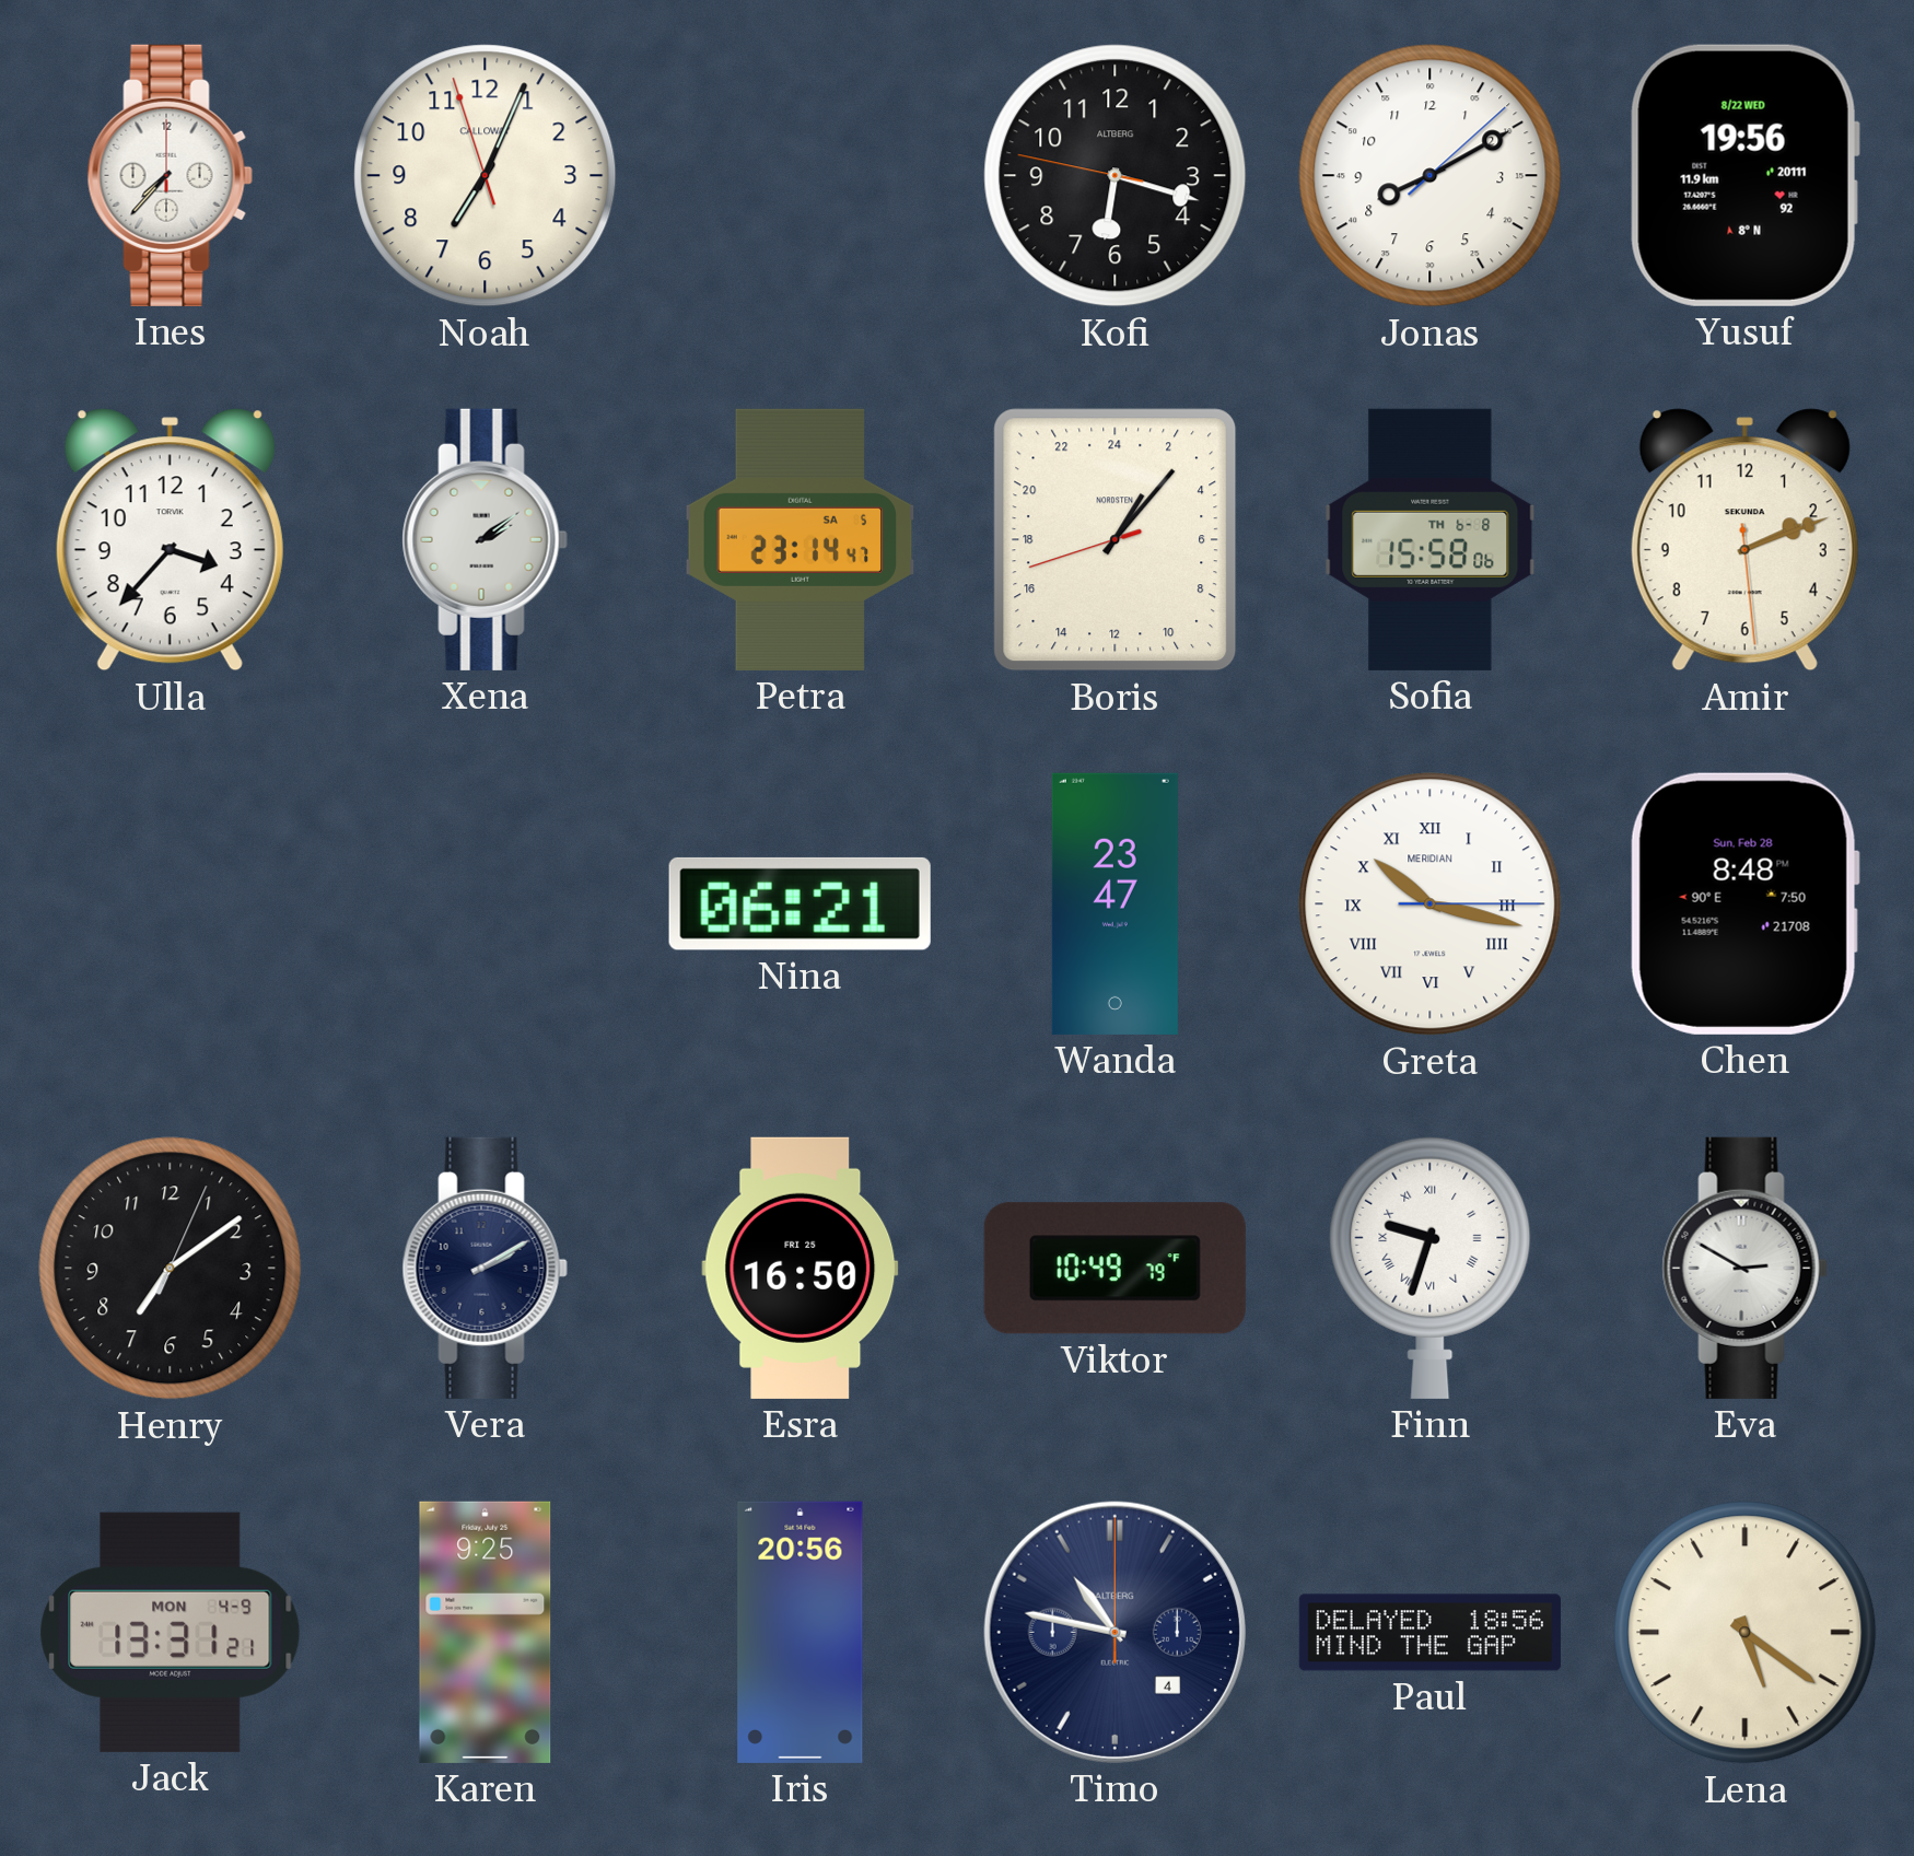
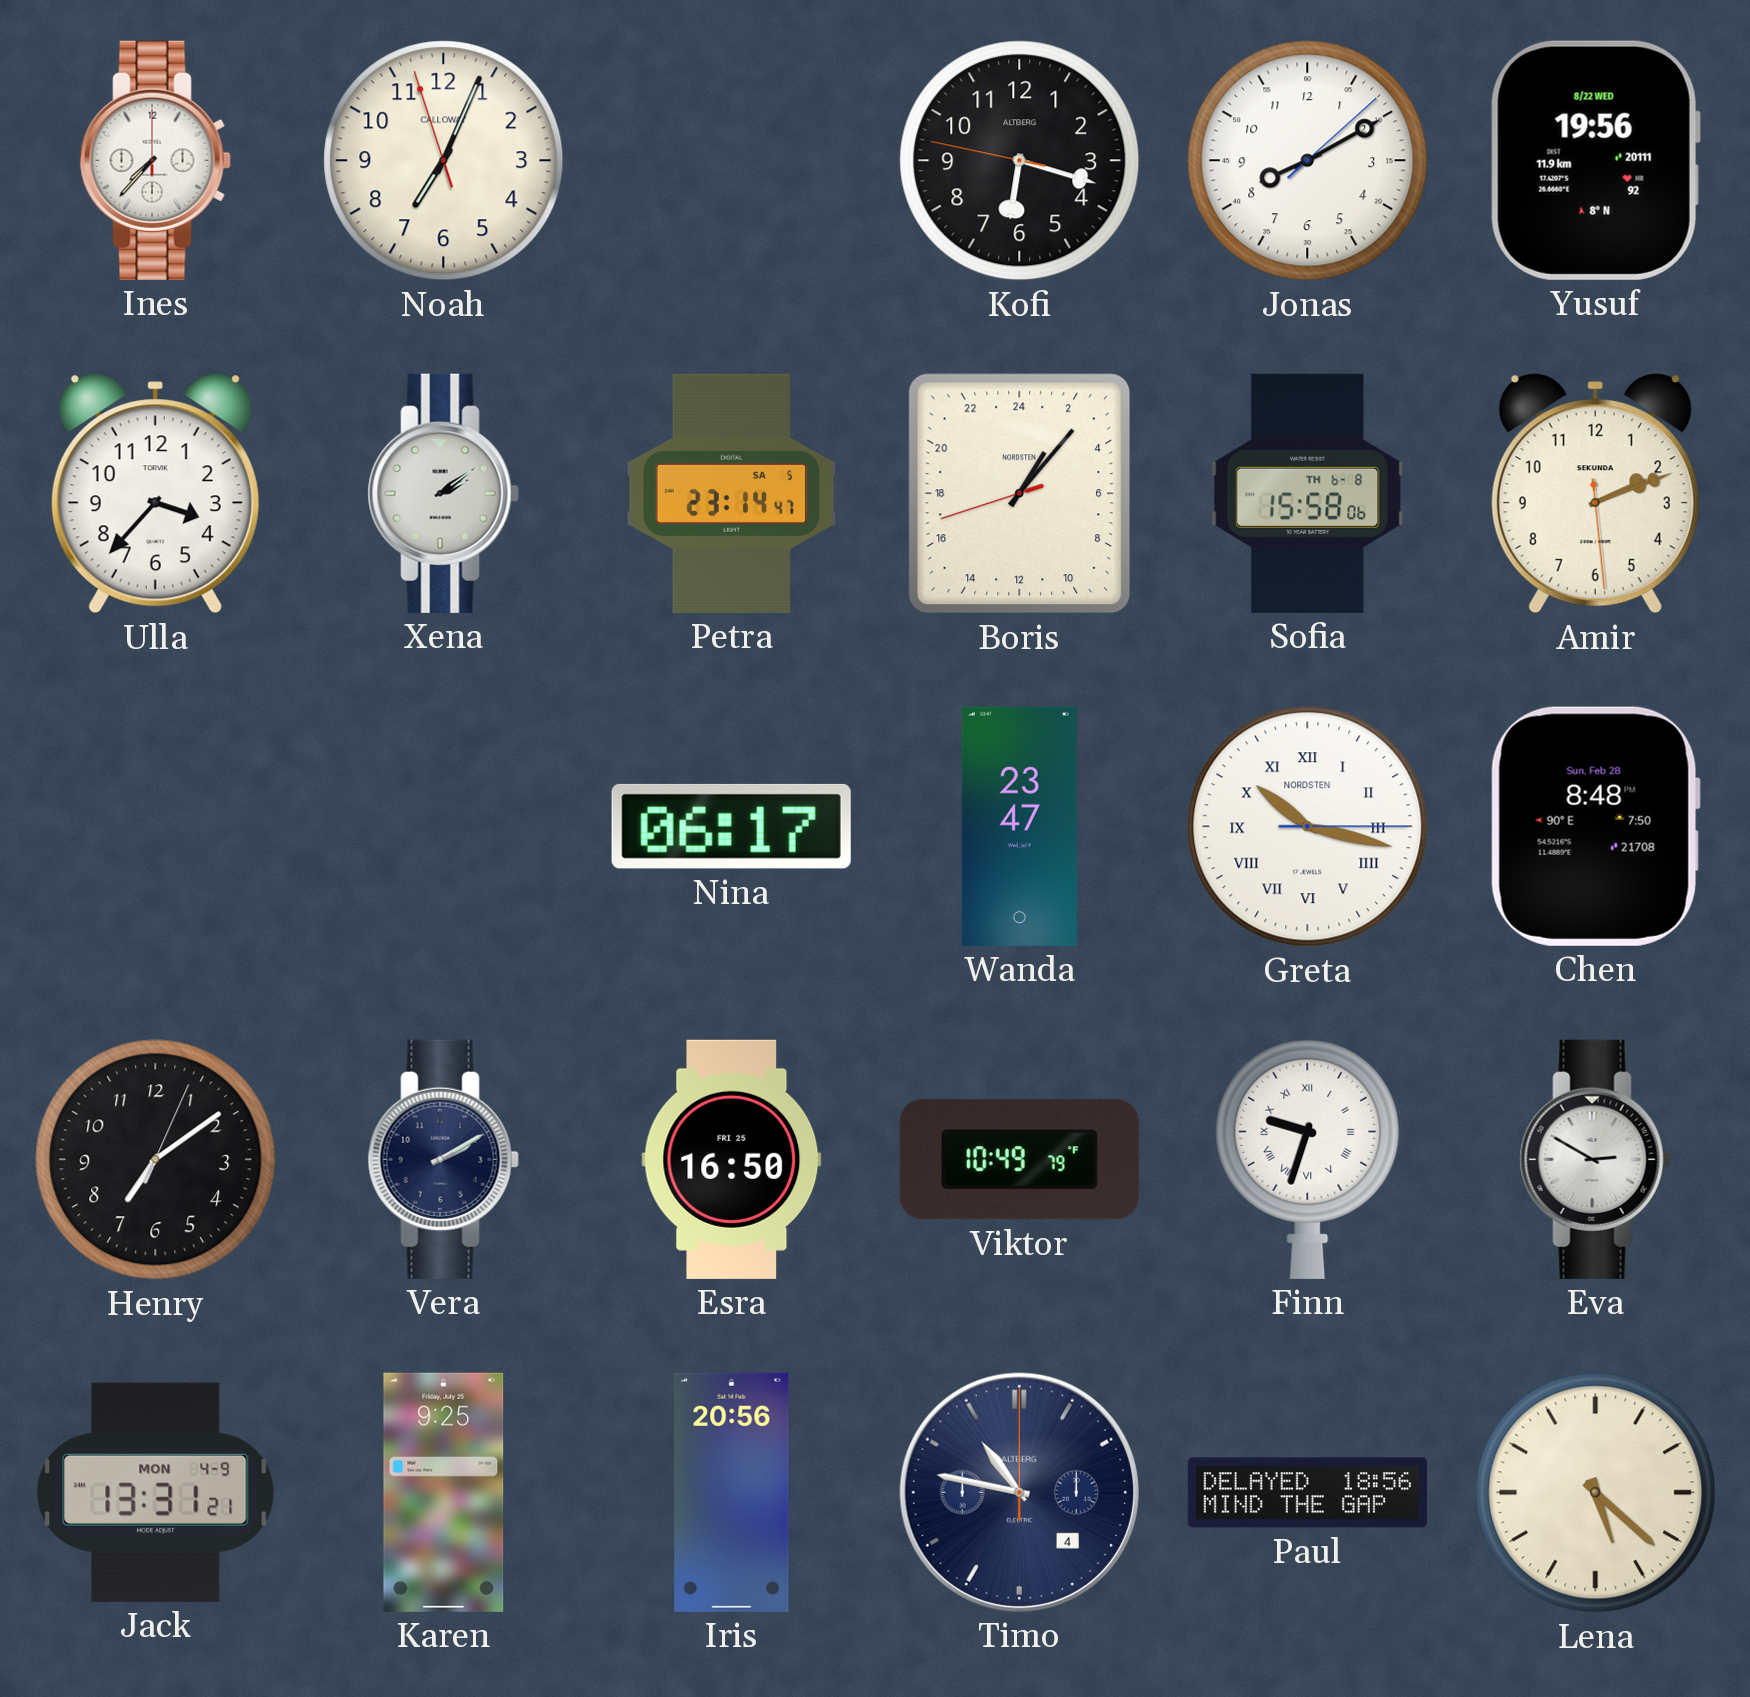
Nina: 06:21 -> 06:17 (731, 826)
Greta brand: MERIDIAN -> NORDSTEN (1308, 827)
Lena: 5:21 -> 5:22 (1596, 1493)
